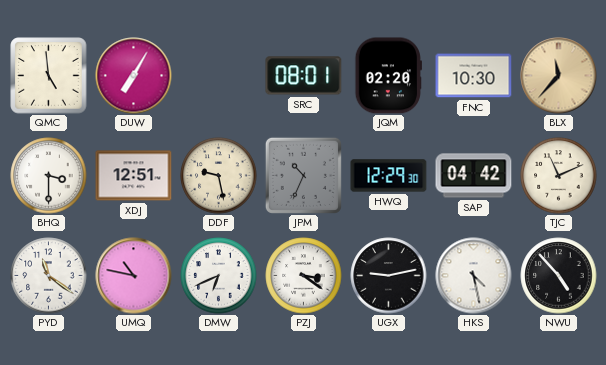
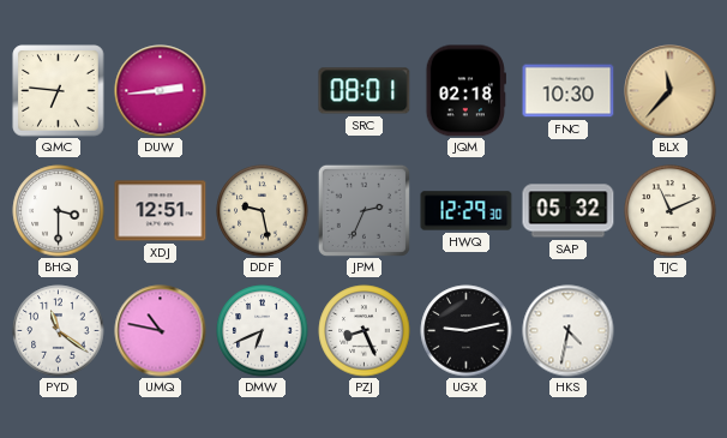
QMC: 4:59 -> 6:46 (59, 91)
DUW: 7:05 -> 2:44 (161, 91)
JQM: 02:20 -> 02:18 (465, 91)
JPM: 10:34 -> 2:34 (363, 210)
SAP: 04:42 -> 05:32 (569, 211)
PZJ: 3:21 -> 8:26 (365, 331)
HKS: 4:28 -> 4:32 (569, 331)
NWU: 4:53 -> none (559, 276)
